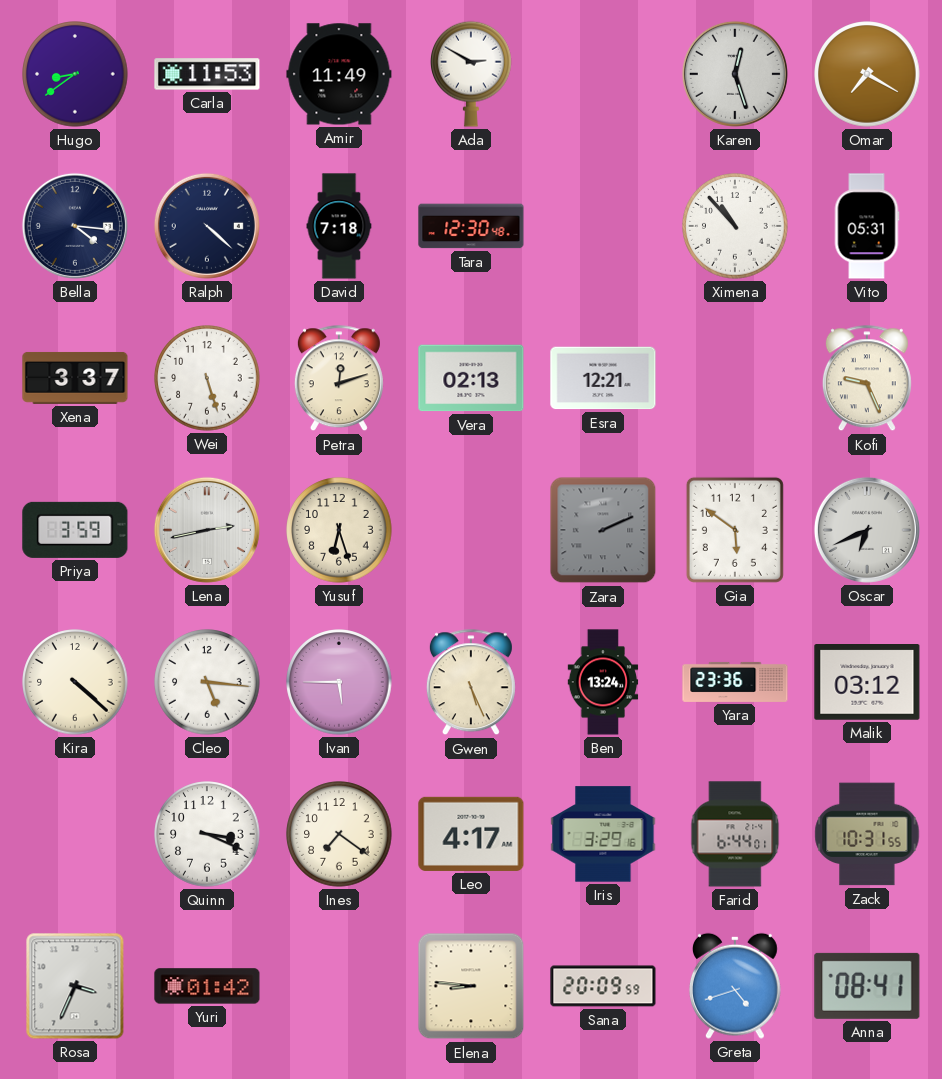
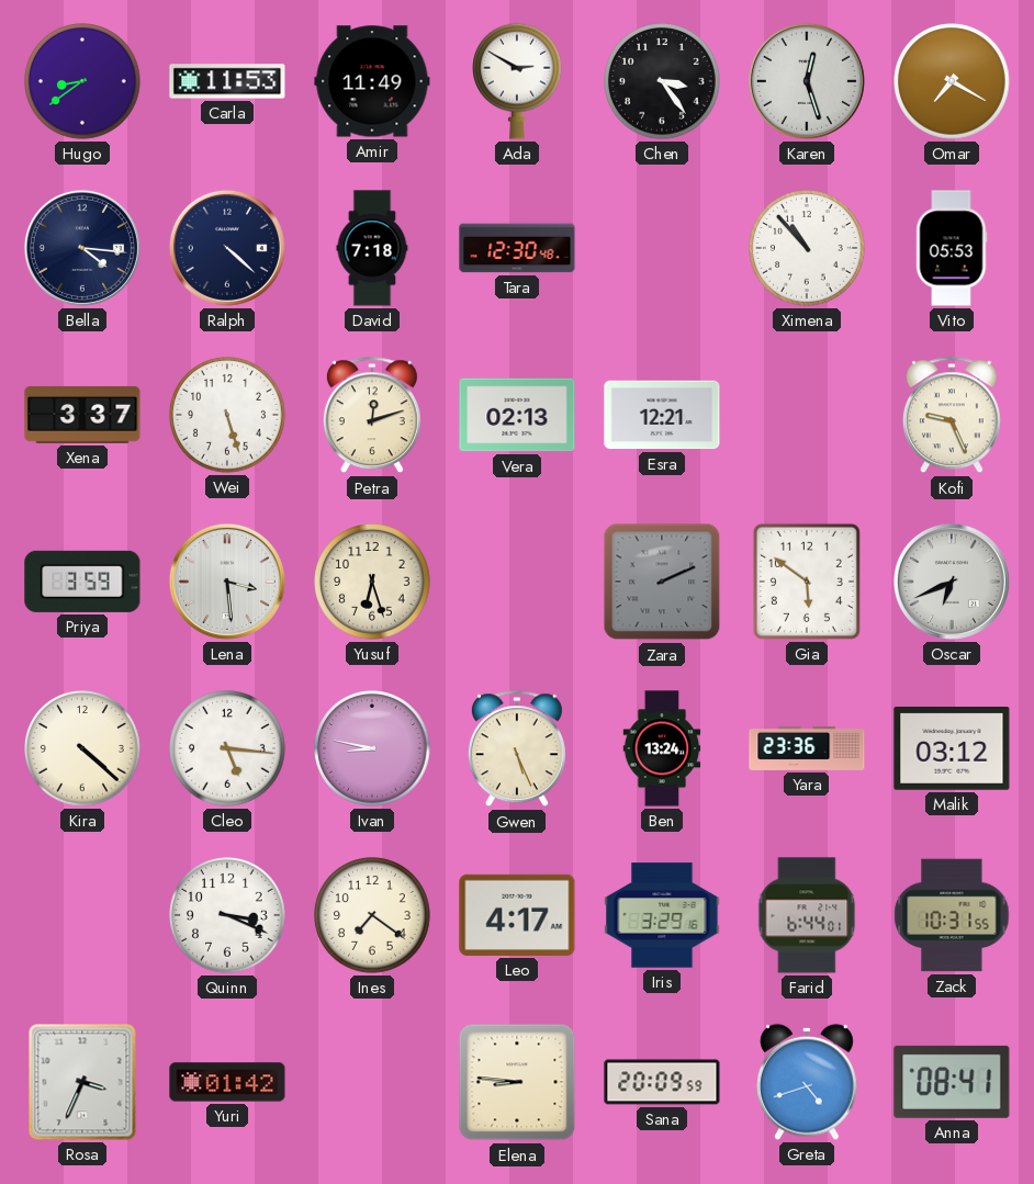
Chen: none -> 3:24 (662, 81)
Vito: 05:31 -> 05:53 (952, 248)
Lena: 2:43 -> 3:29 (227, 582)
Ivan: 5:45 -> 8:47 (372, 748)
